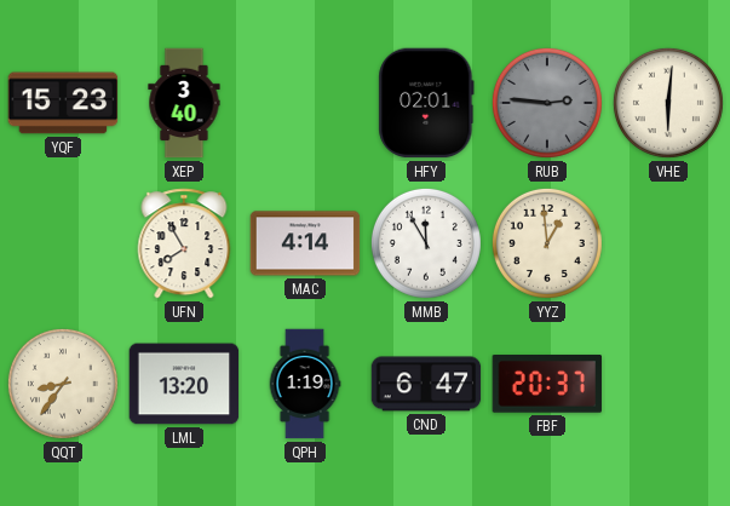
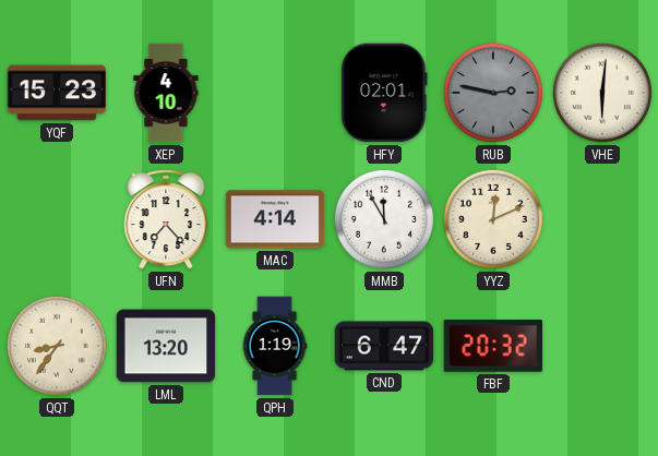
XEP: 3:40 -> 4:10 (166, 93)
RUB: 2:46 -> 2:47 (493, 93)
UFN: 7:55 -> 7:23 (166, 219)
YYZ: 12:59 -> 12:11 (493, 219)
FBF: 20:37 -> 20:32 (493, 347)
